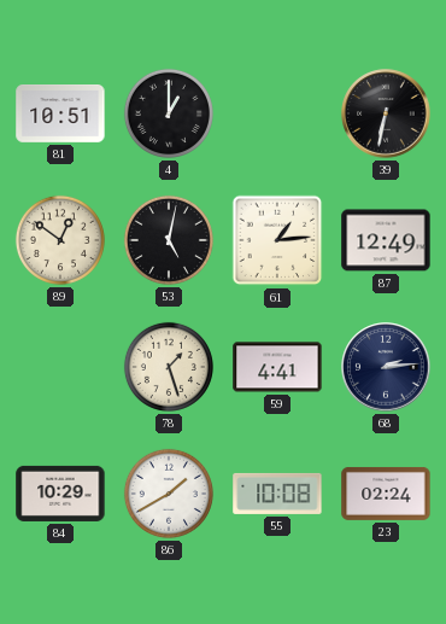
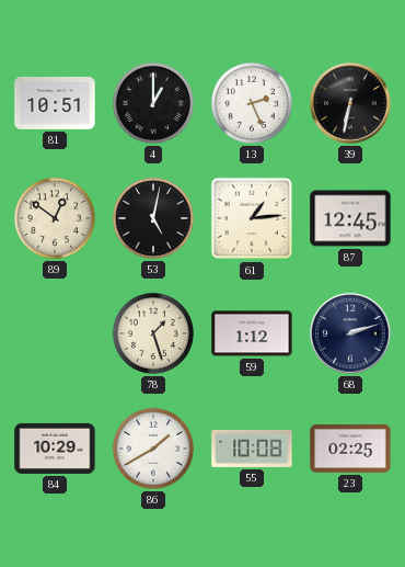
13: none -> 2:26 (252, 103)
87: 12:49 -> 12:45 (350, 218)
59: 4:41 -> 1:12 (252, 333)
68: 2:14 -> 2:12 (350, 333)
23: 02:24 -> 02:25 (350, 449)
